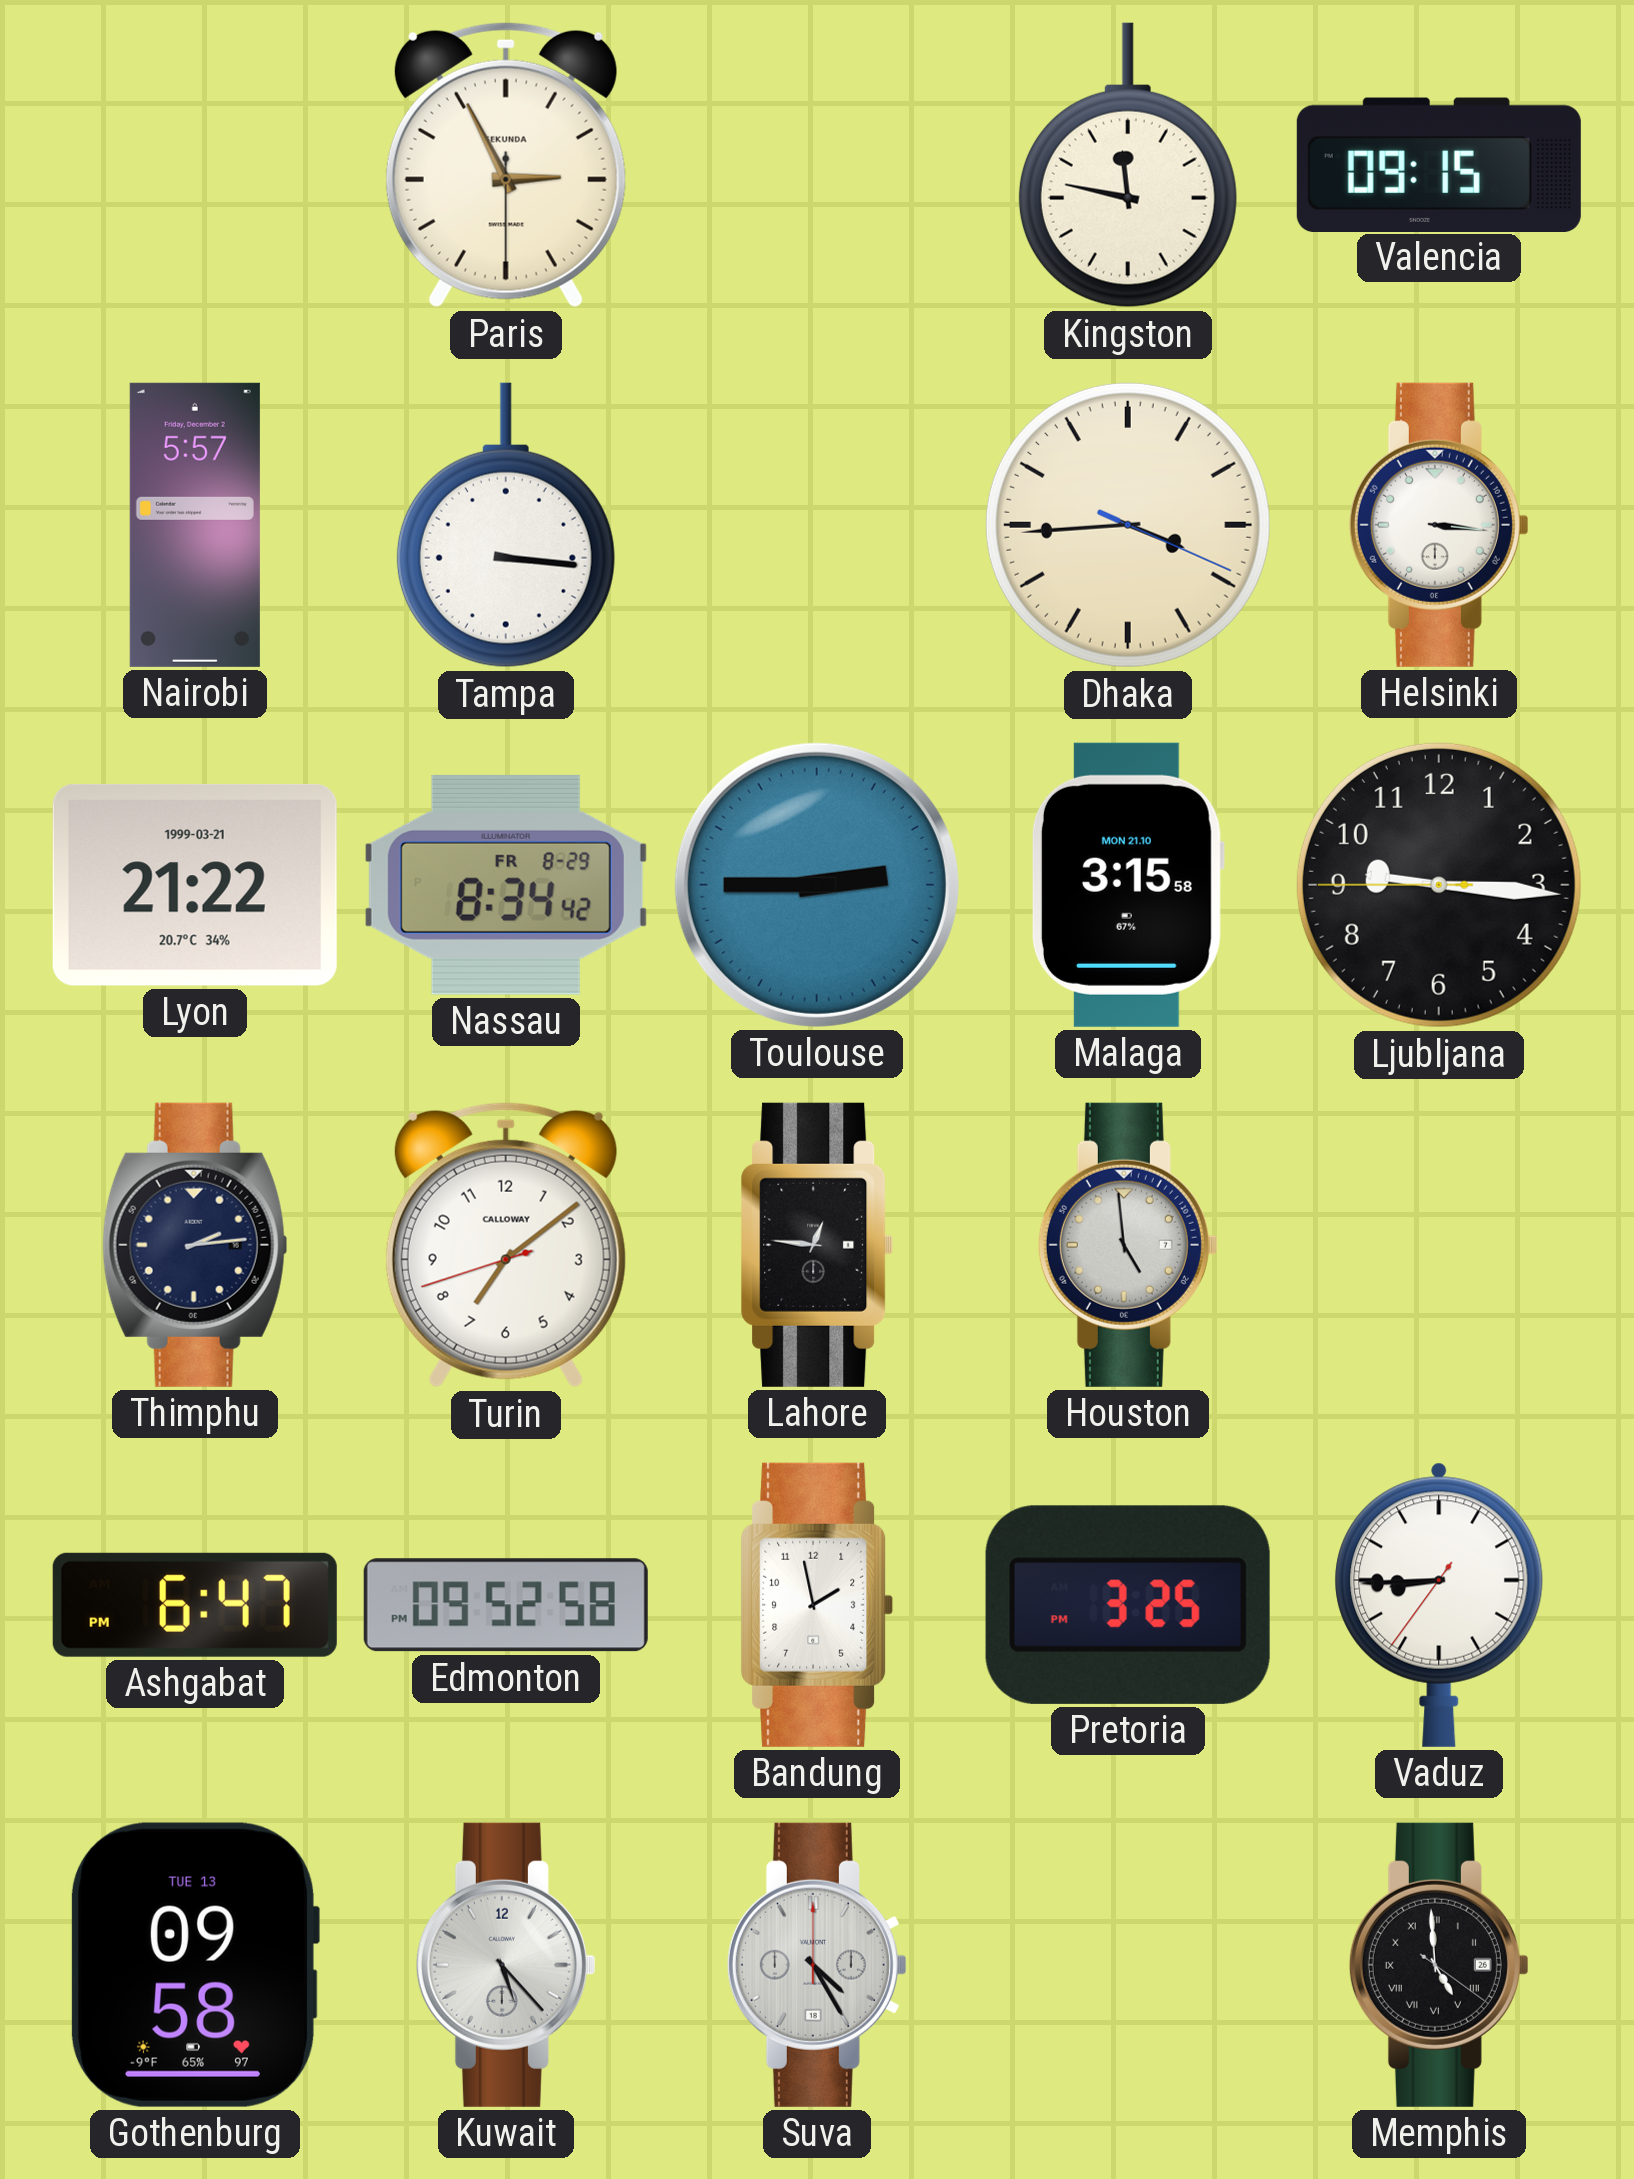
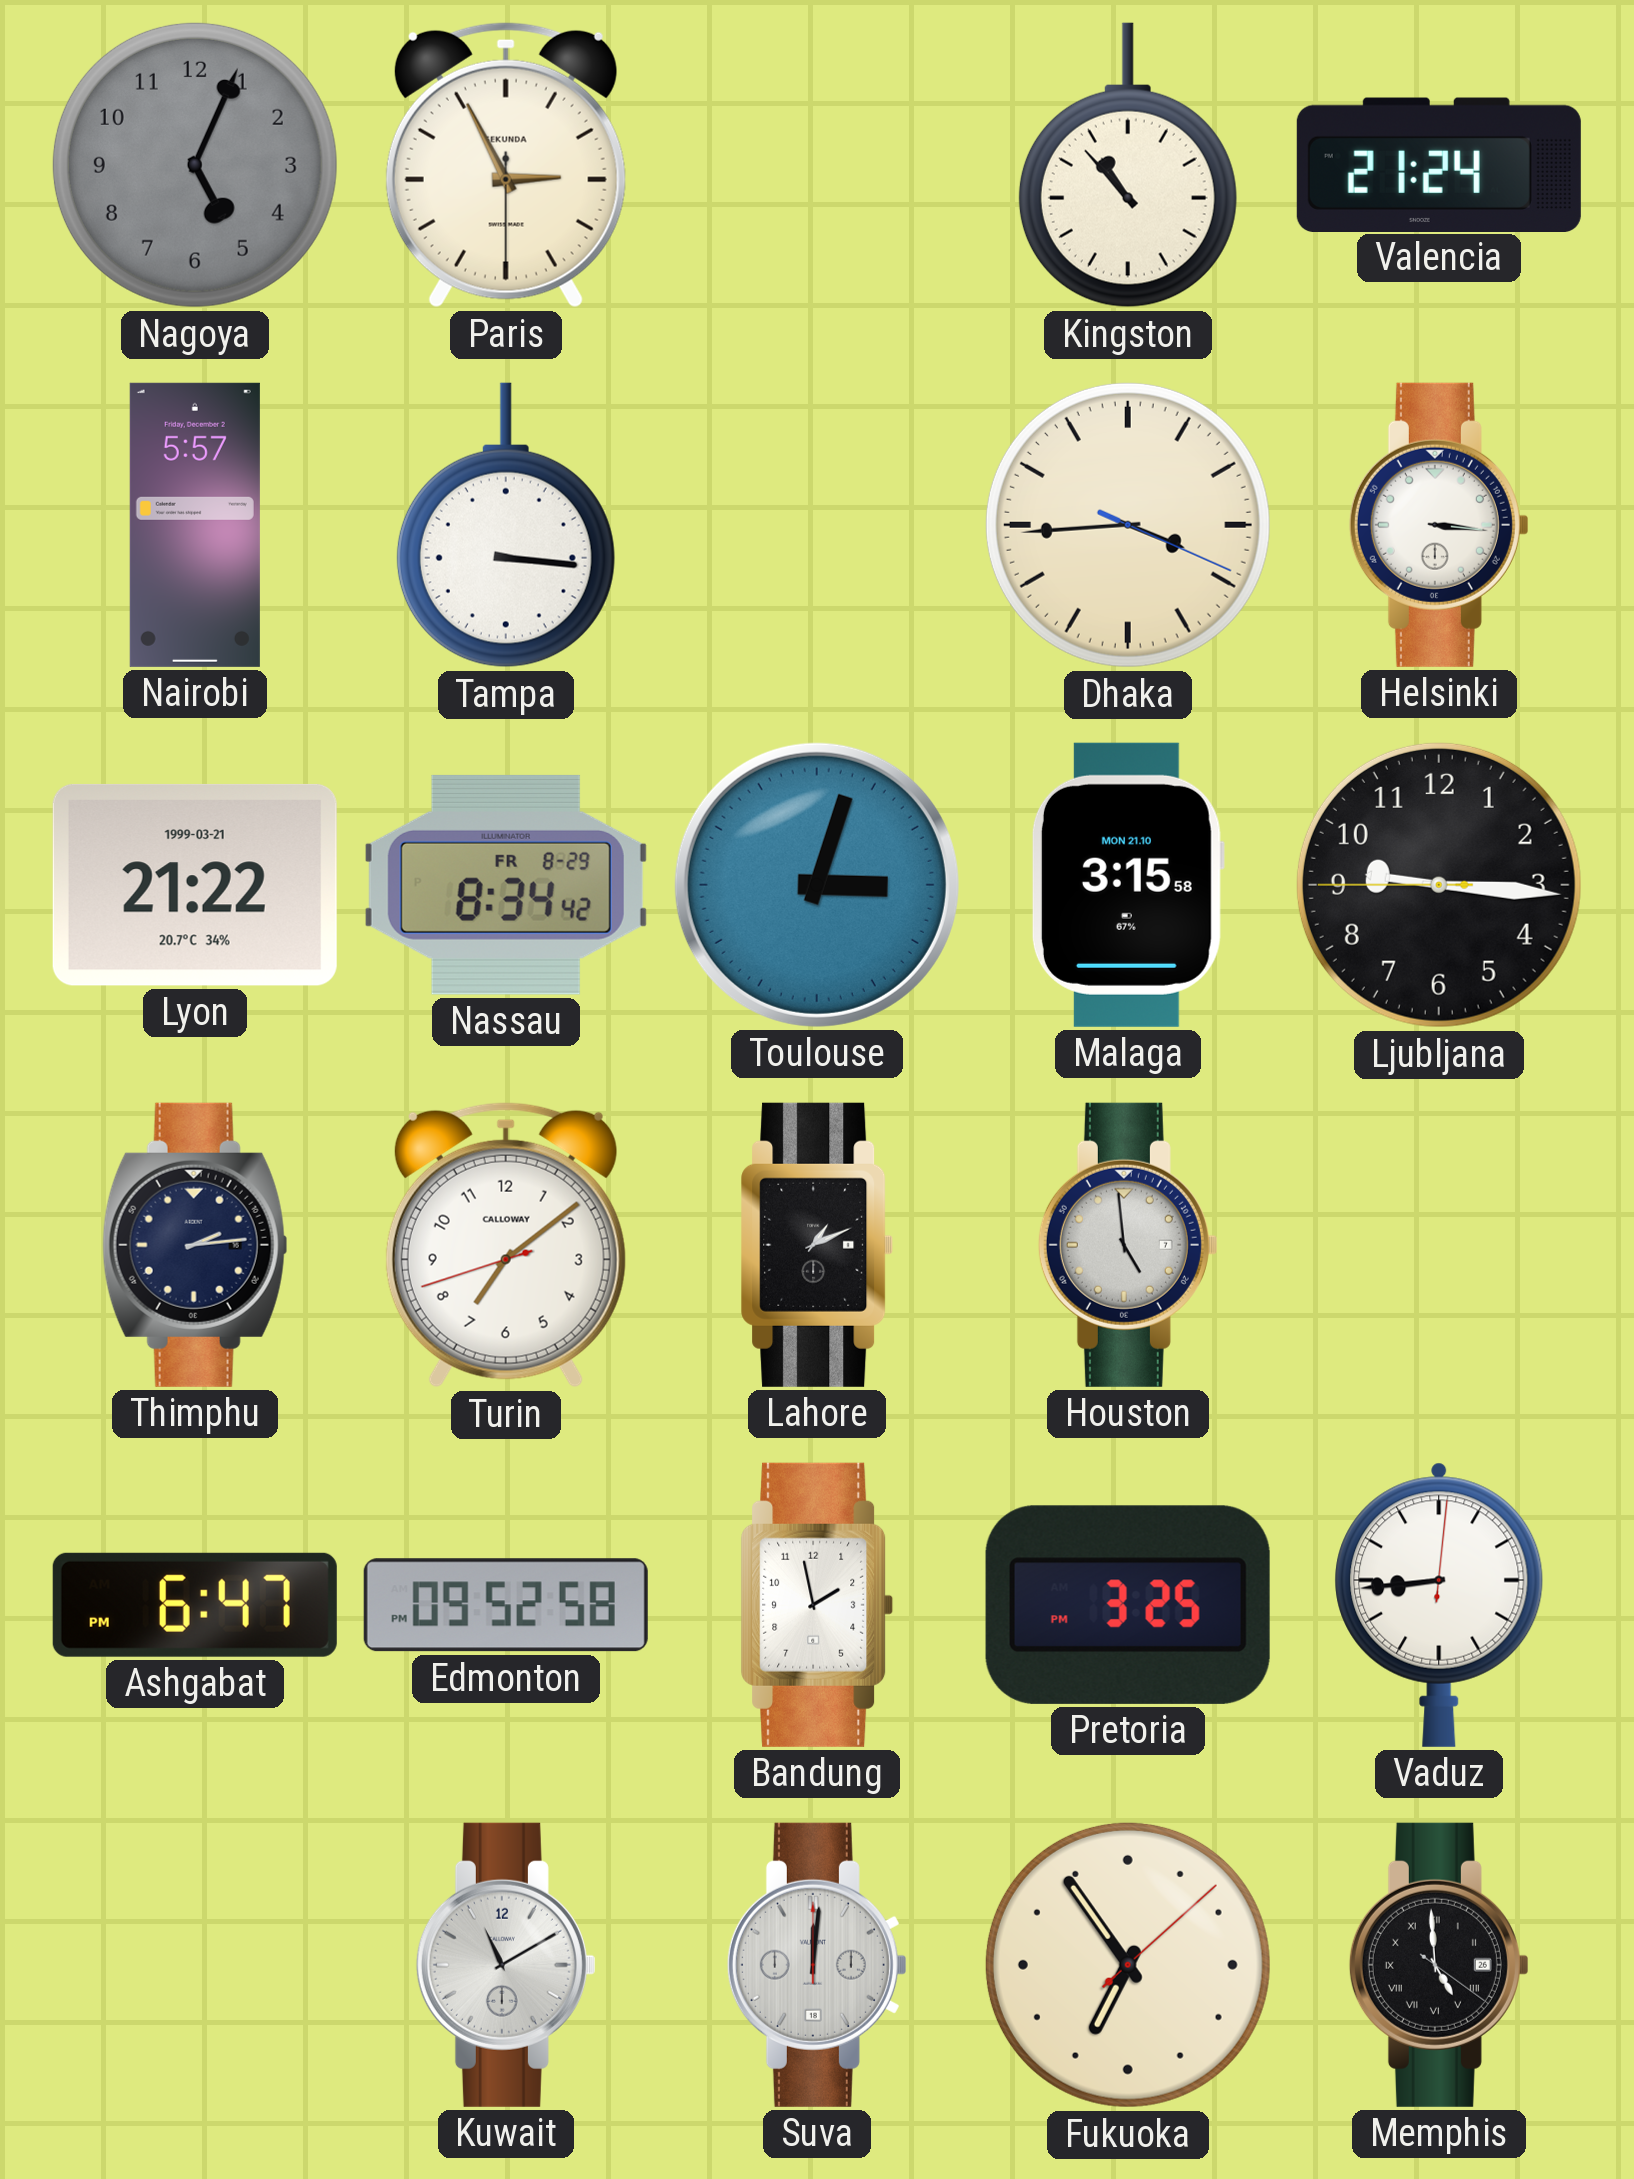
Nagoya: none -> 5:04 (195, 165)
Kingston: 11:47 -> 10:53 (1128, 165)
Valencia: 09:15 -> 21:24 (1439, 164)
Toulouse: 2:45 -> 3:03 (817, 885)
Lahore: 12:46 -> 1:11 (817, 1245)
Vaduz: 8:44:36 -> 8:44:01 (1439, 1605)
Gothenburg: 09:58 -> none (195, 1965)
Kuwait: 5:23 -> 11:10 (506, 1965)
Suva: 4:25 -> 12:01 (817, 1965)
Fukuoka: none -> 6:54 (1128, 1965)
